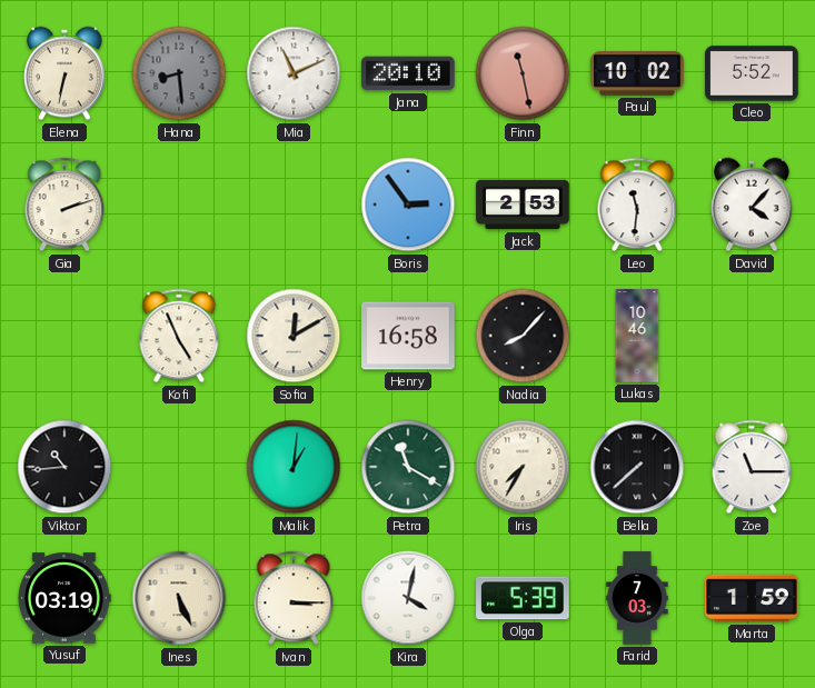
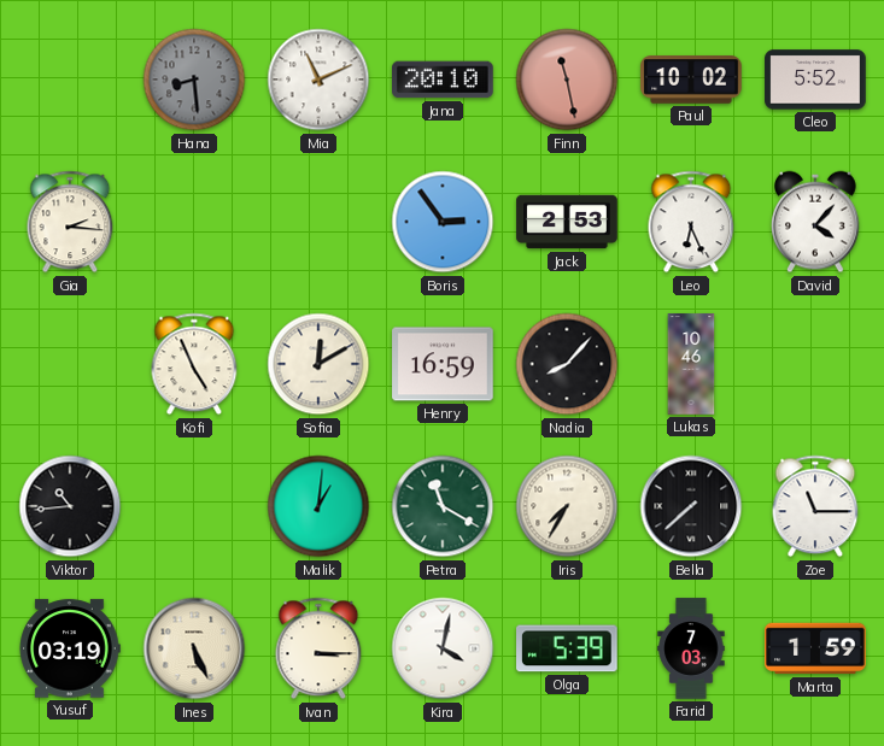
Elena: 6:32 -> none (66, 73)
Gia: 2:12 -> 2:16 (70, 222)
Leo: 11:31 -> 6:26 (691, 222)
Henry: 16:58 -> 16:59 (443, 364)
